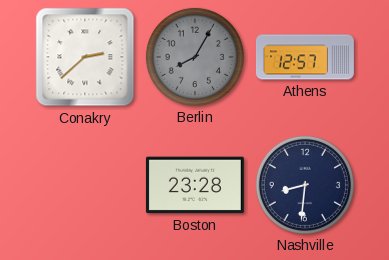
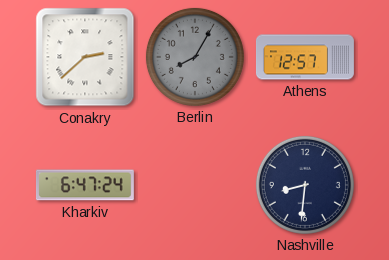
Kharkiv: none -> 6:47 (85, 185)
Boston: 23:28 -> none (195, 185)
